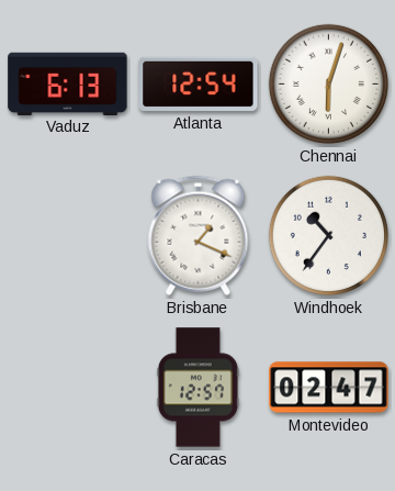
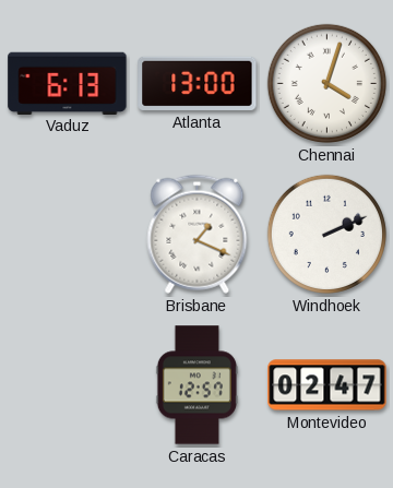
Atlanta: 12:54 -> 13:00 (198, 83)
Chennai: 6:03 -> 4:03 (326, 83)
Windhoek: 10:36 -> 2:11 (326, 234)
